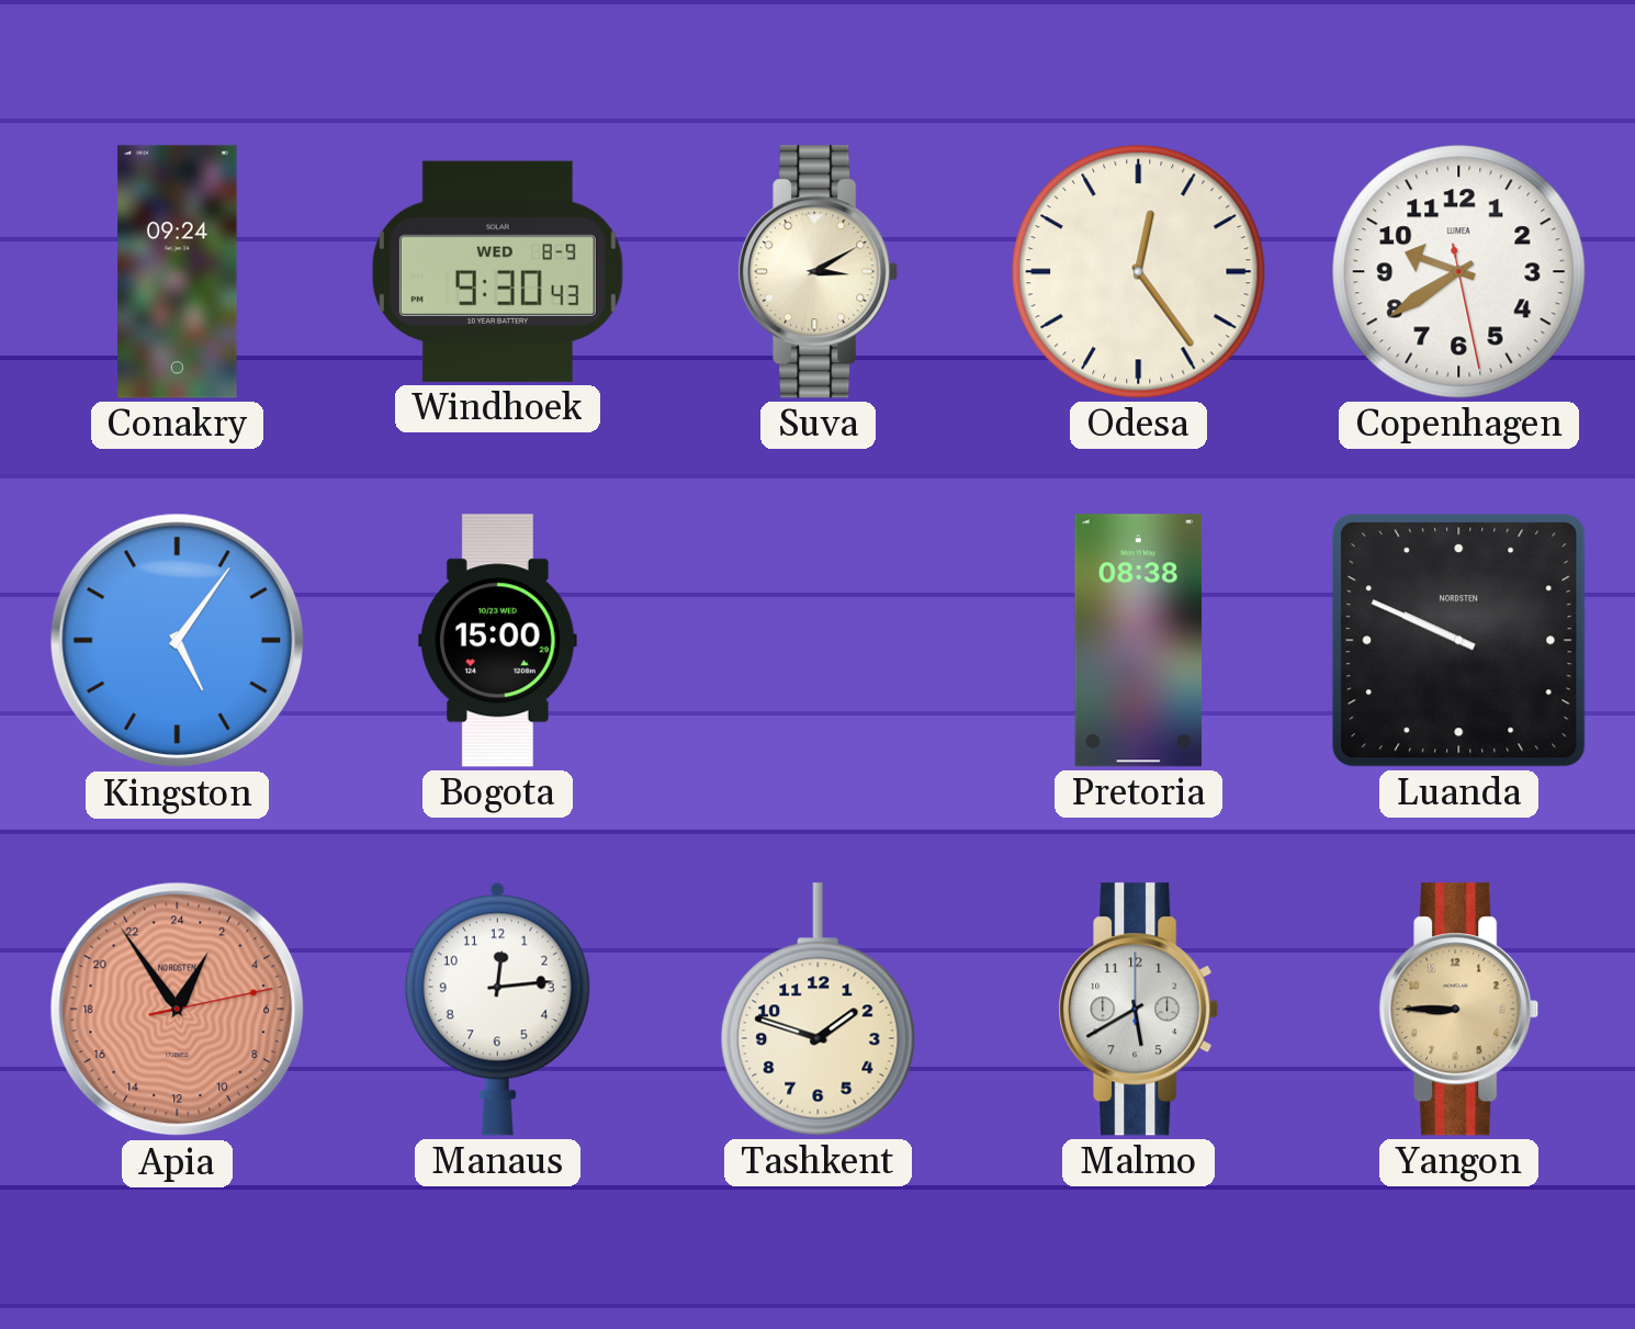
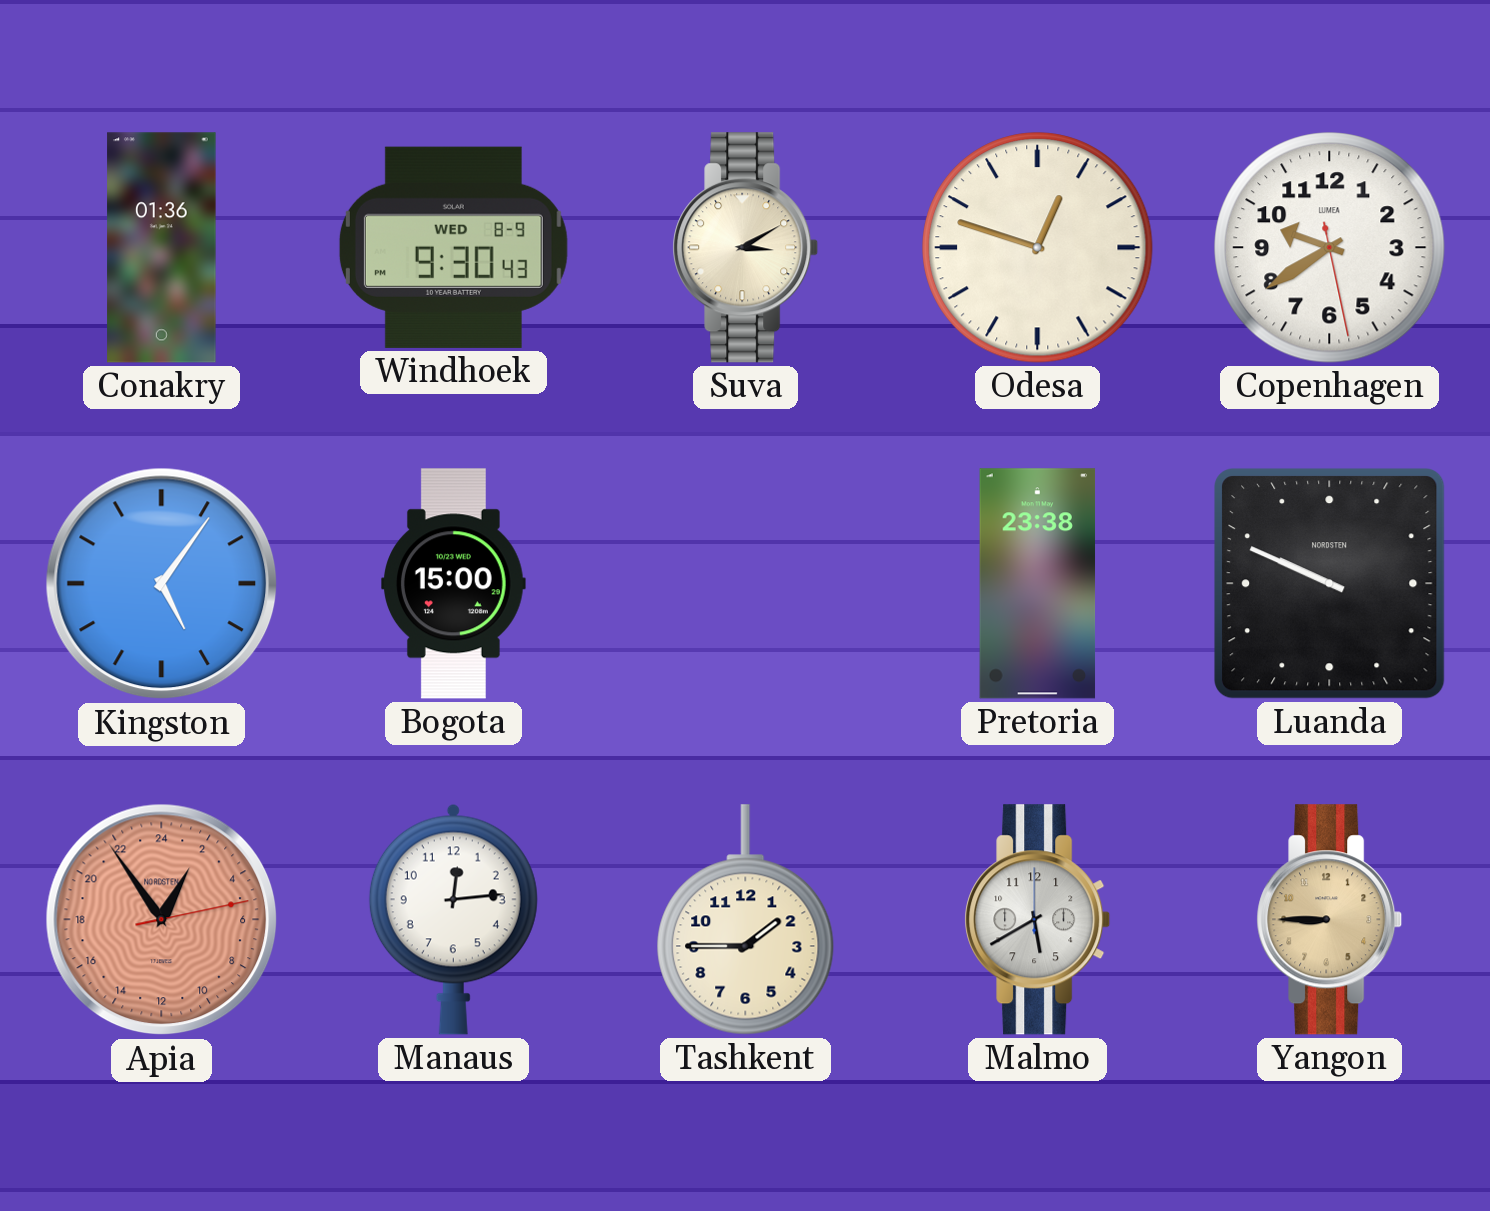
Conakry: 09:24 -> 01:36 (162, 248)
Odesa: 12:24 -> 12:48 (1038, 248)
Pretoria: 08:38 -> 23:38 (1038, 584)
Tashkent: 1:48 -> 1:45 (746, 920)
